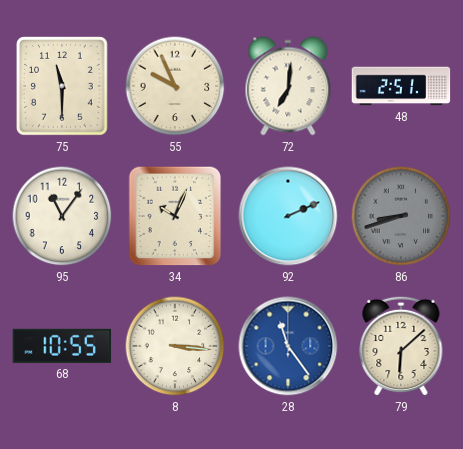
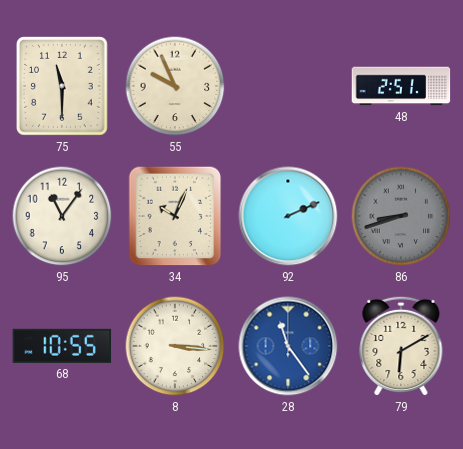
72: 7:01 -> none (288, 86)
79: 6:08 -> 6:10 (401, 346)
